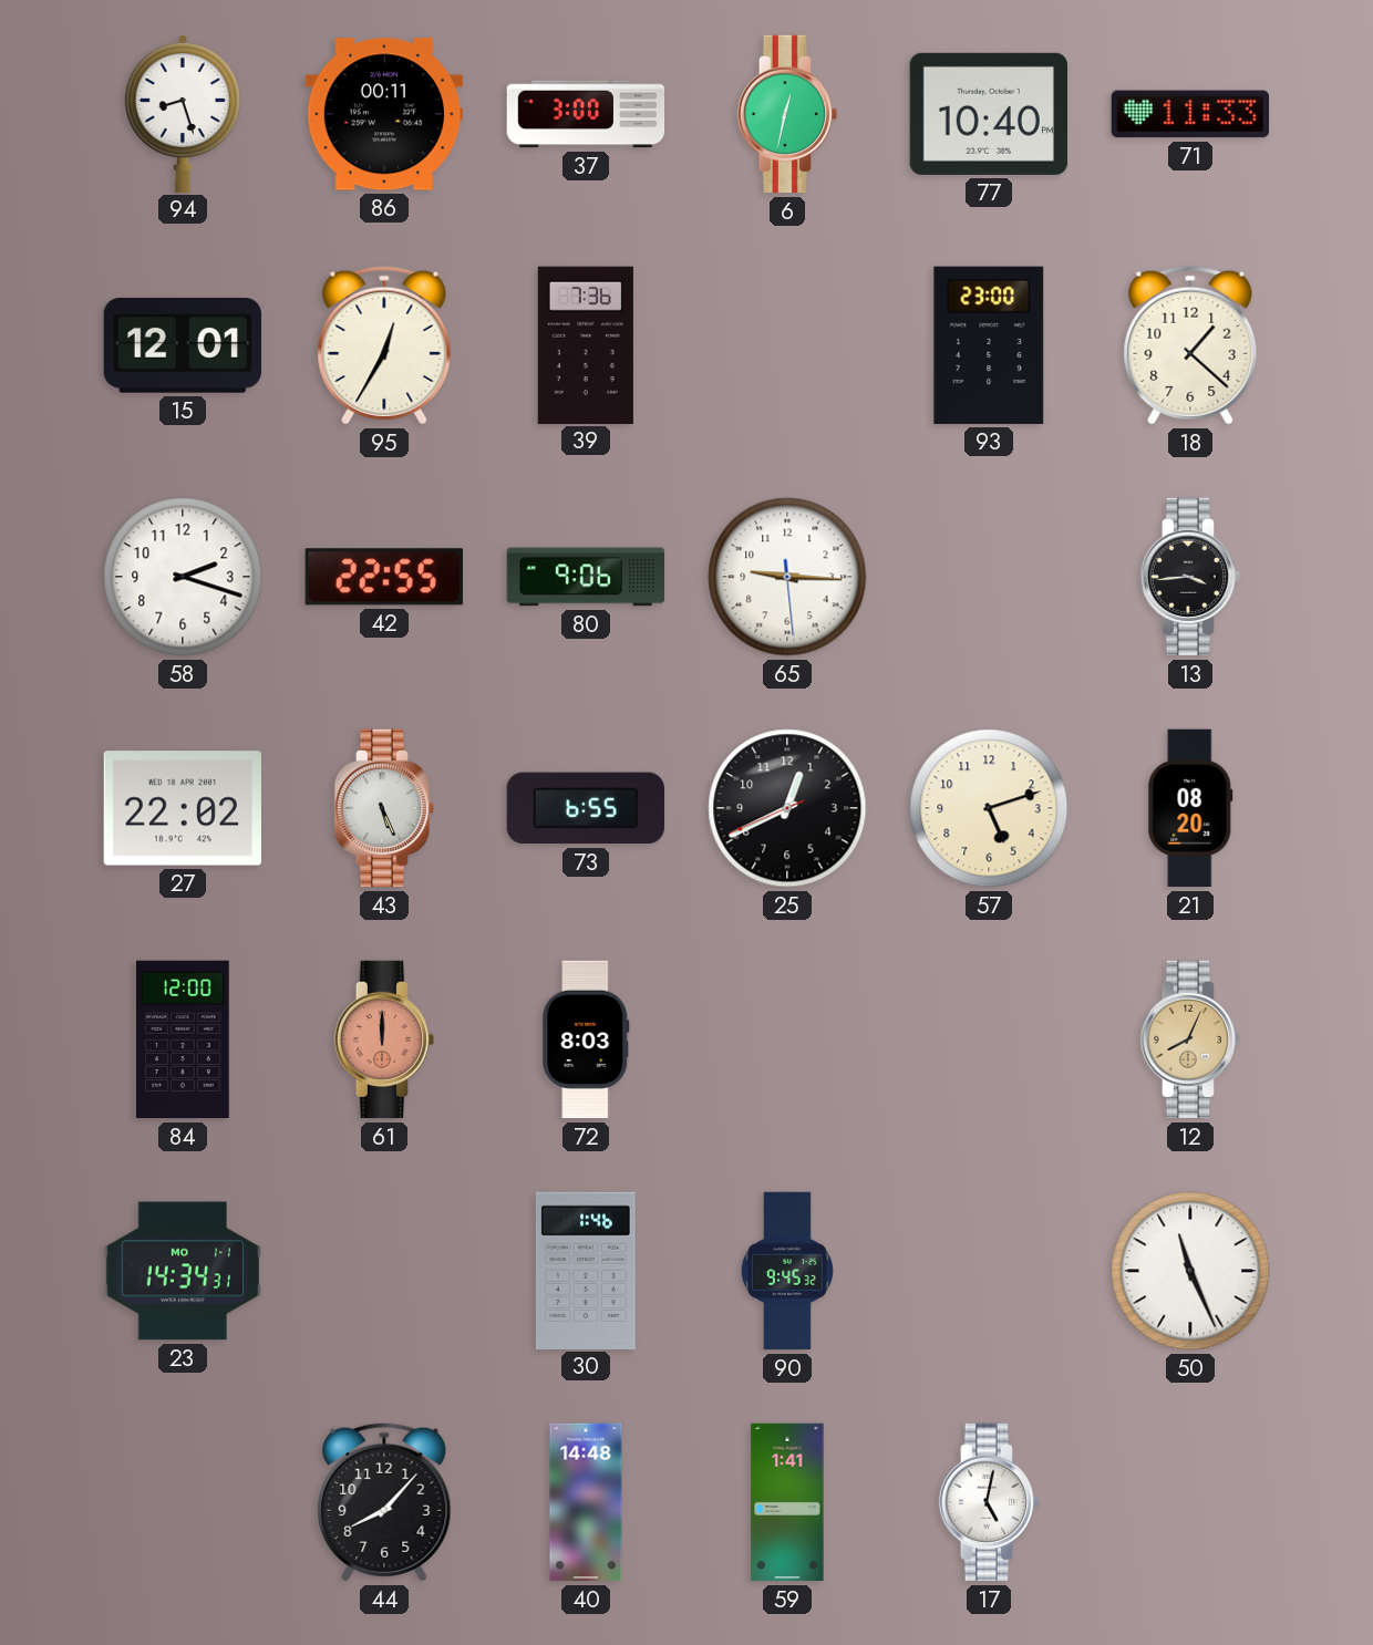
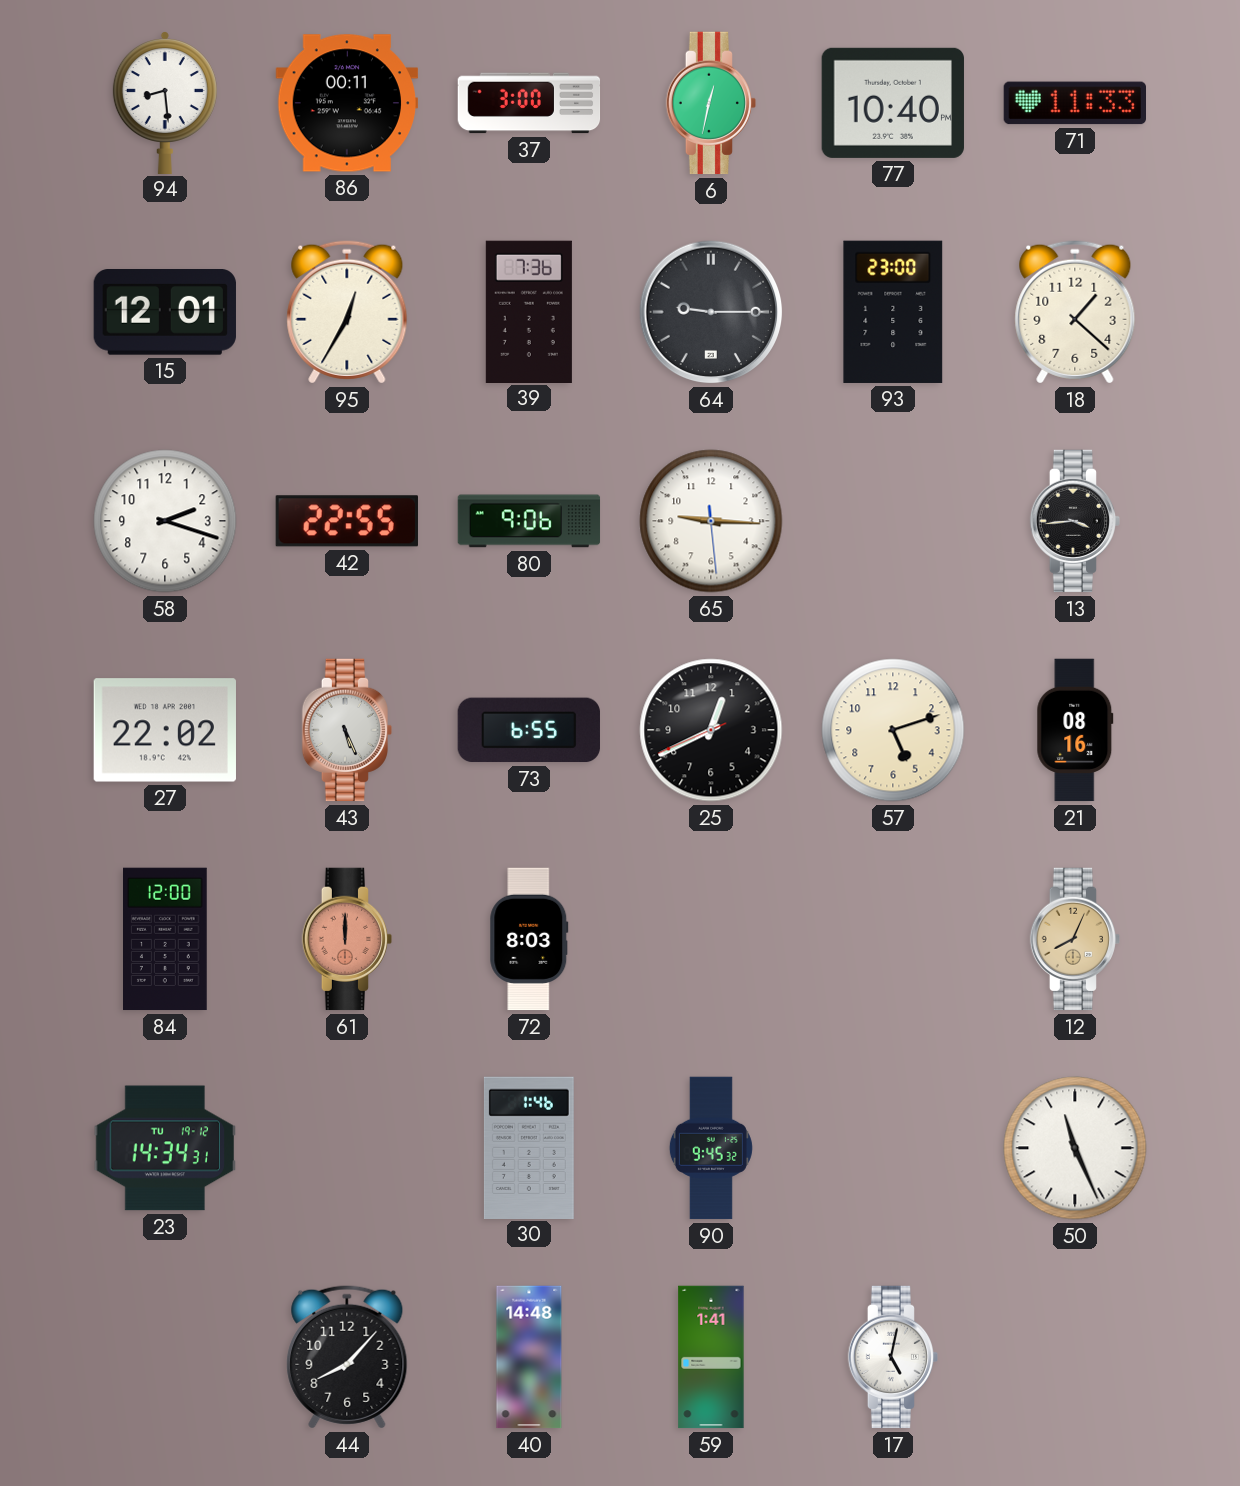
94: 8:27 -> 8:29 (165, 103)
64: none -> 9:15 (711, 312)
21: 08:20 -> 08:16 (1075, 730)
23 date: MO 1-1 -> TU 19-12 (164, 1148)
